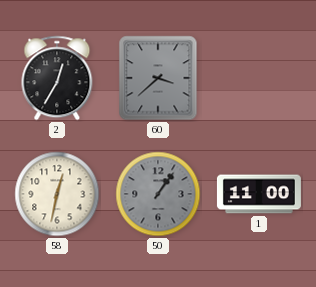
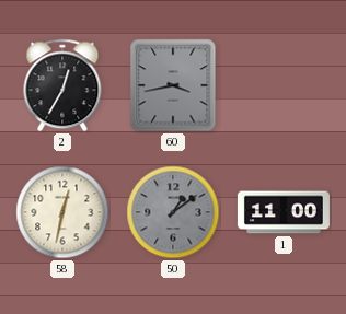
60: 3:38 -> 3:43 (173, 85)
50: 1:06 -> 1:09 (173, 212)
